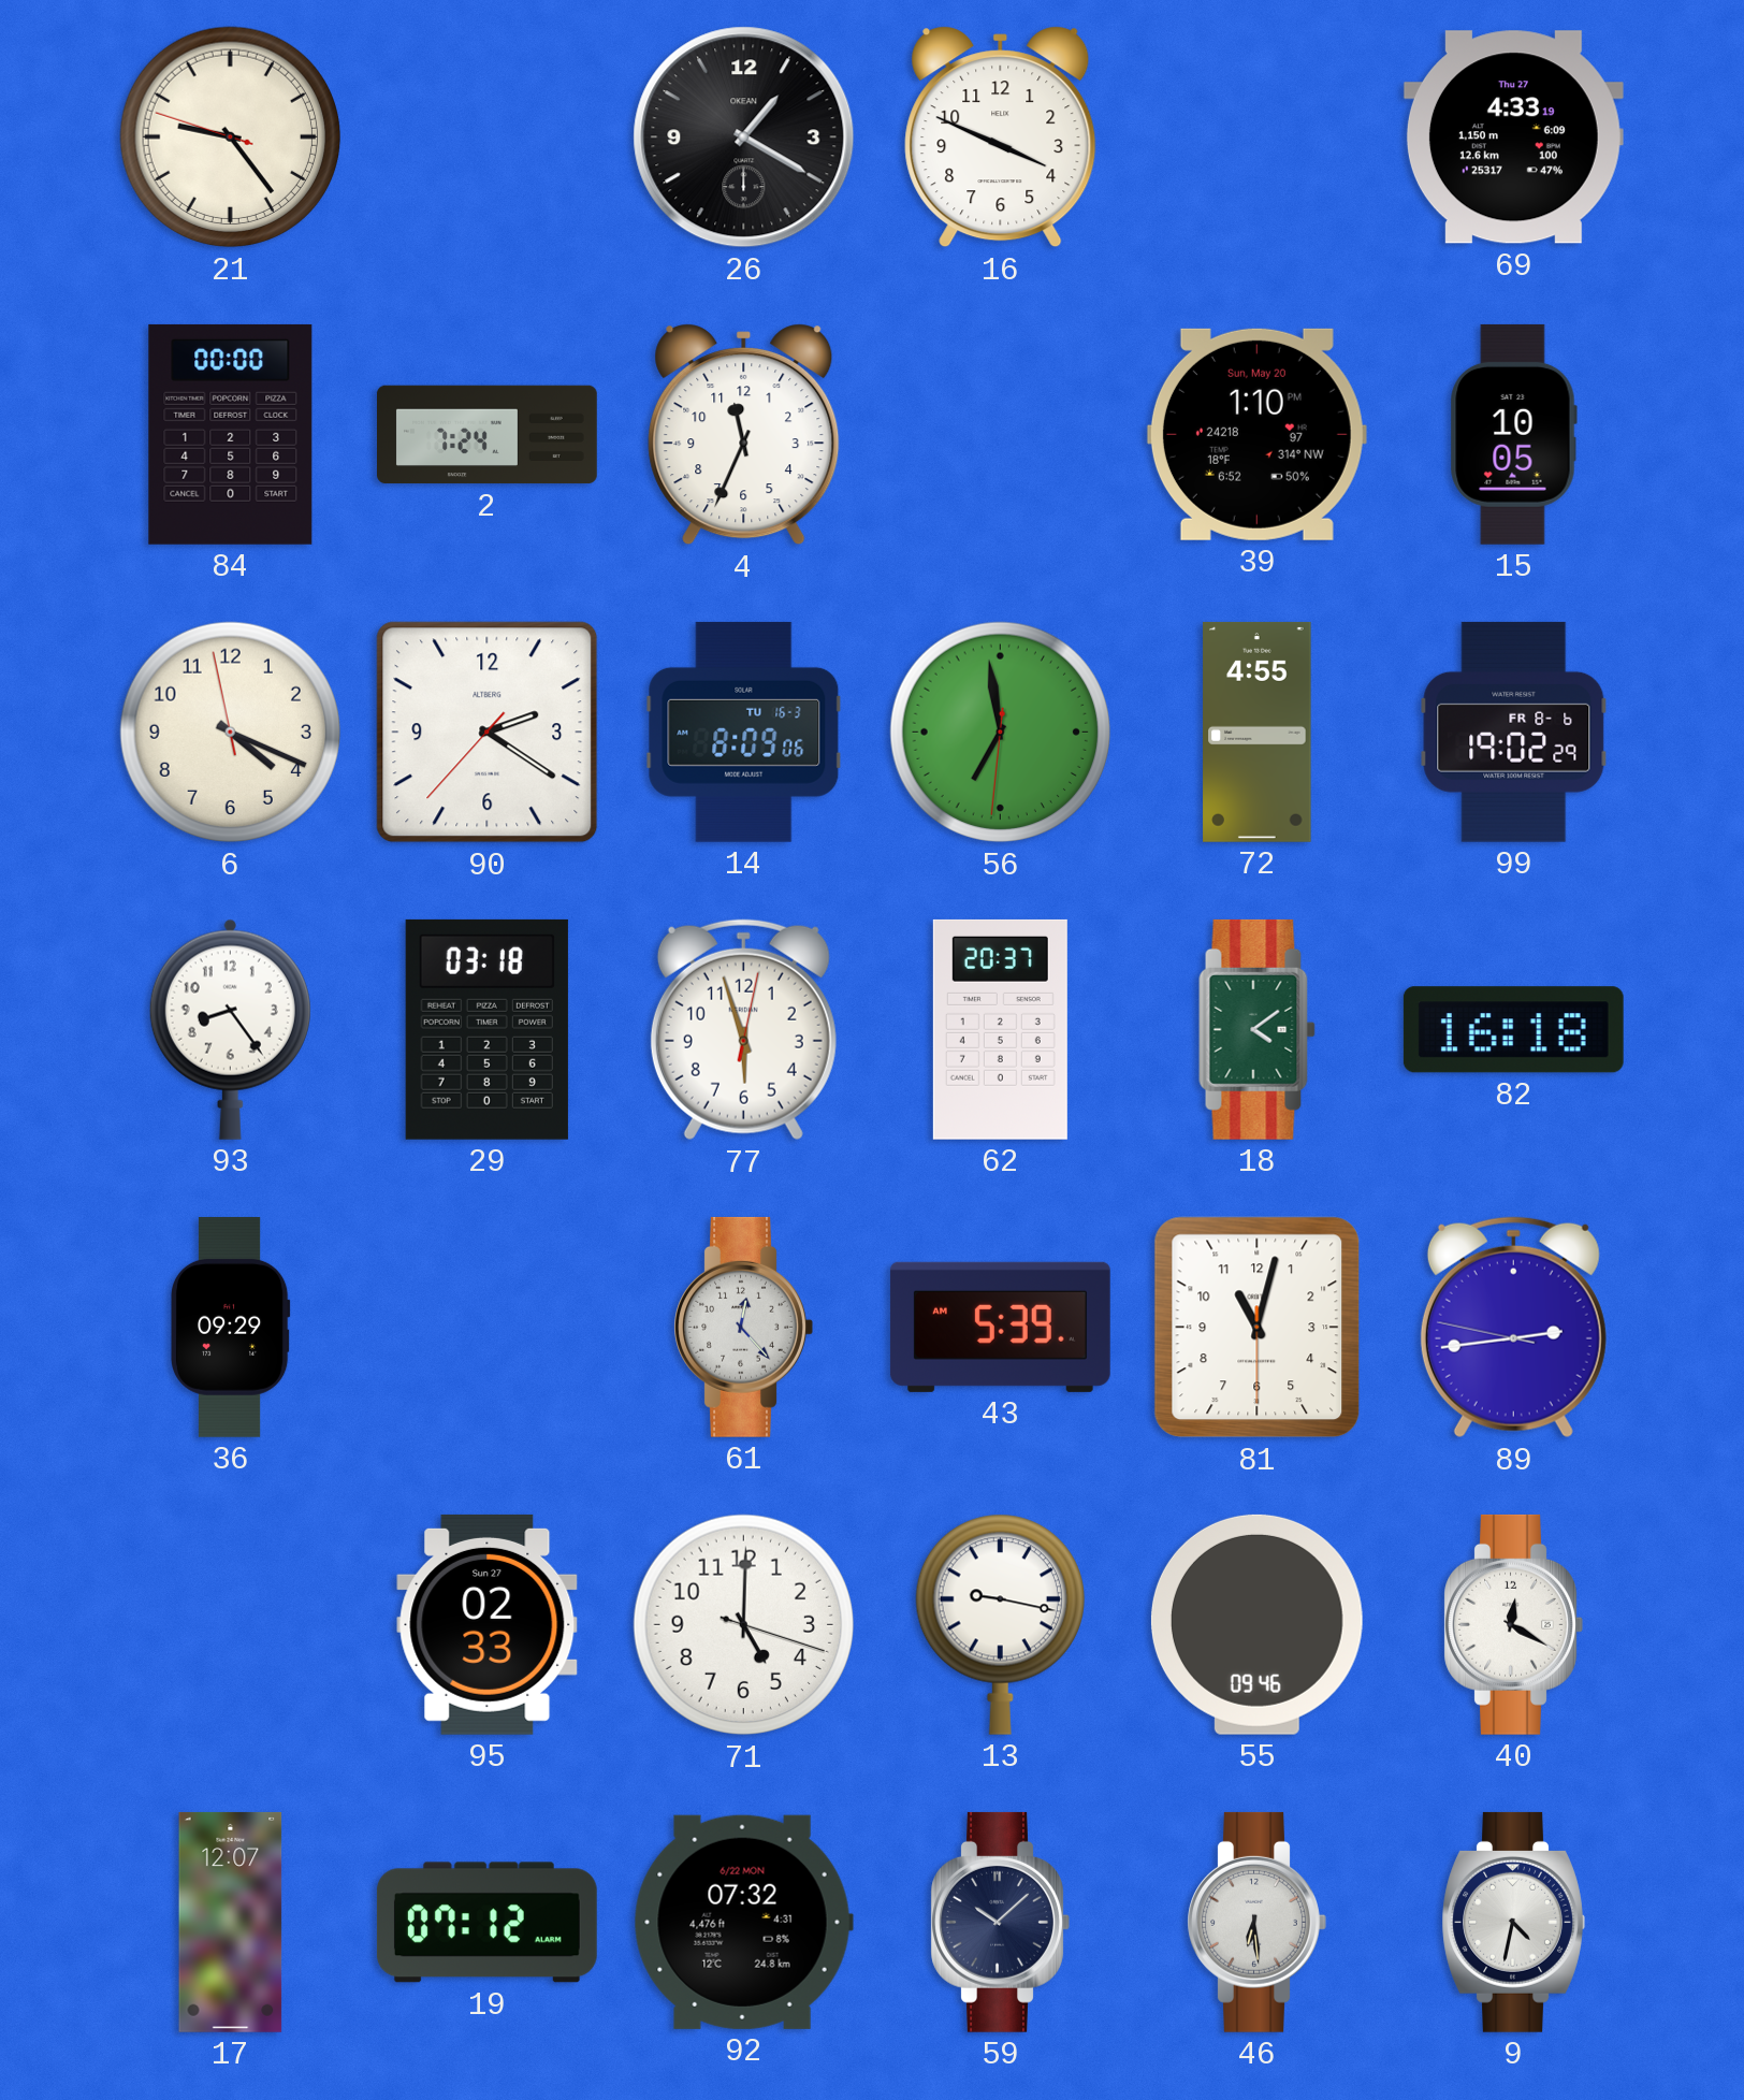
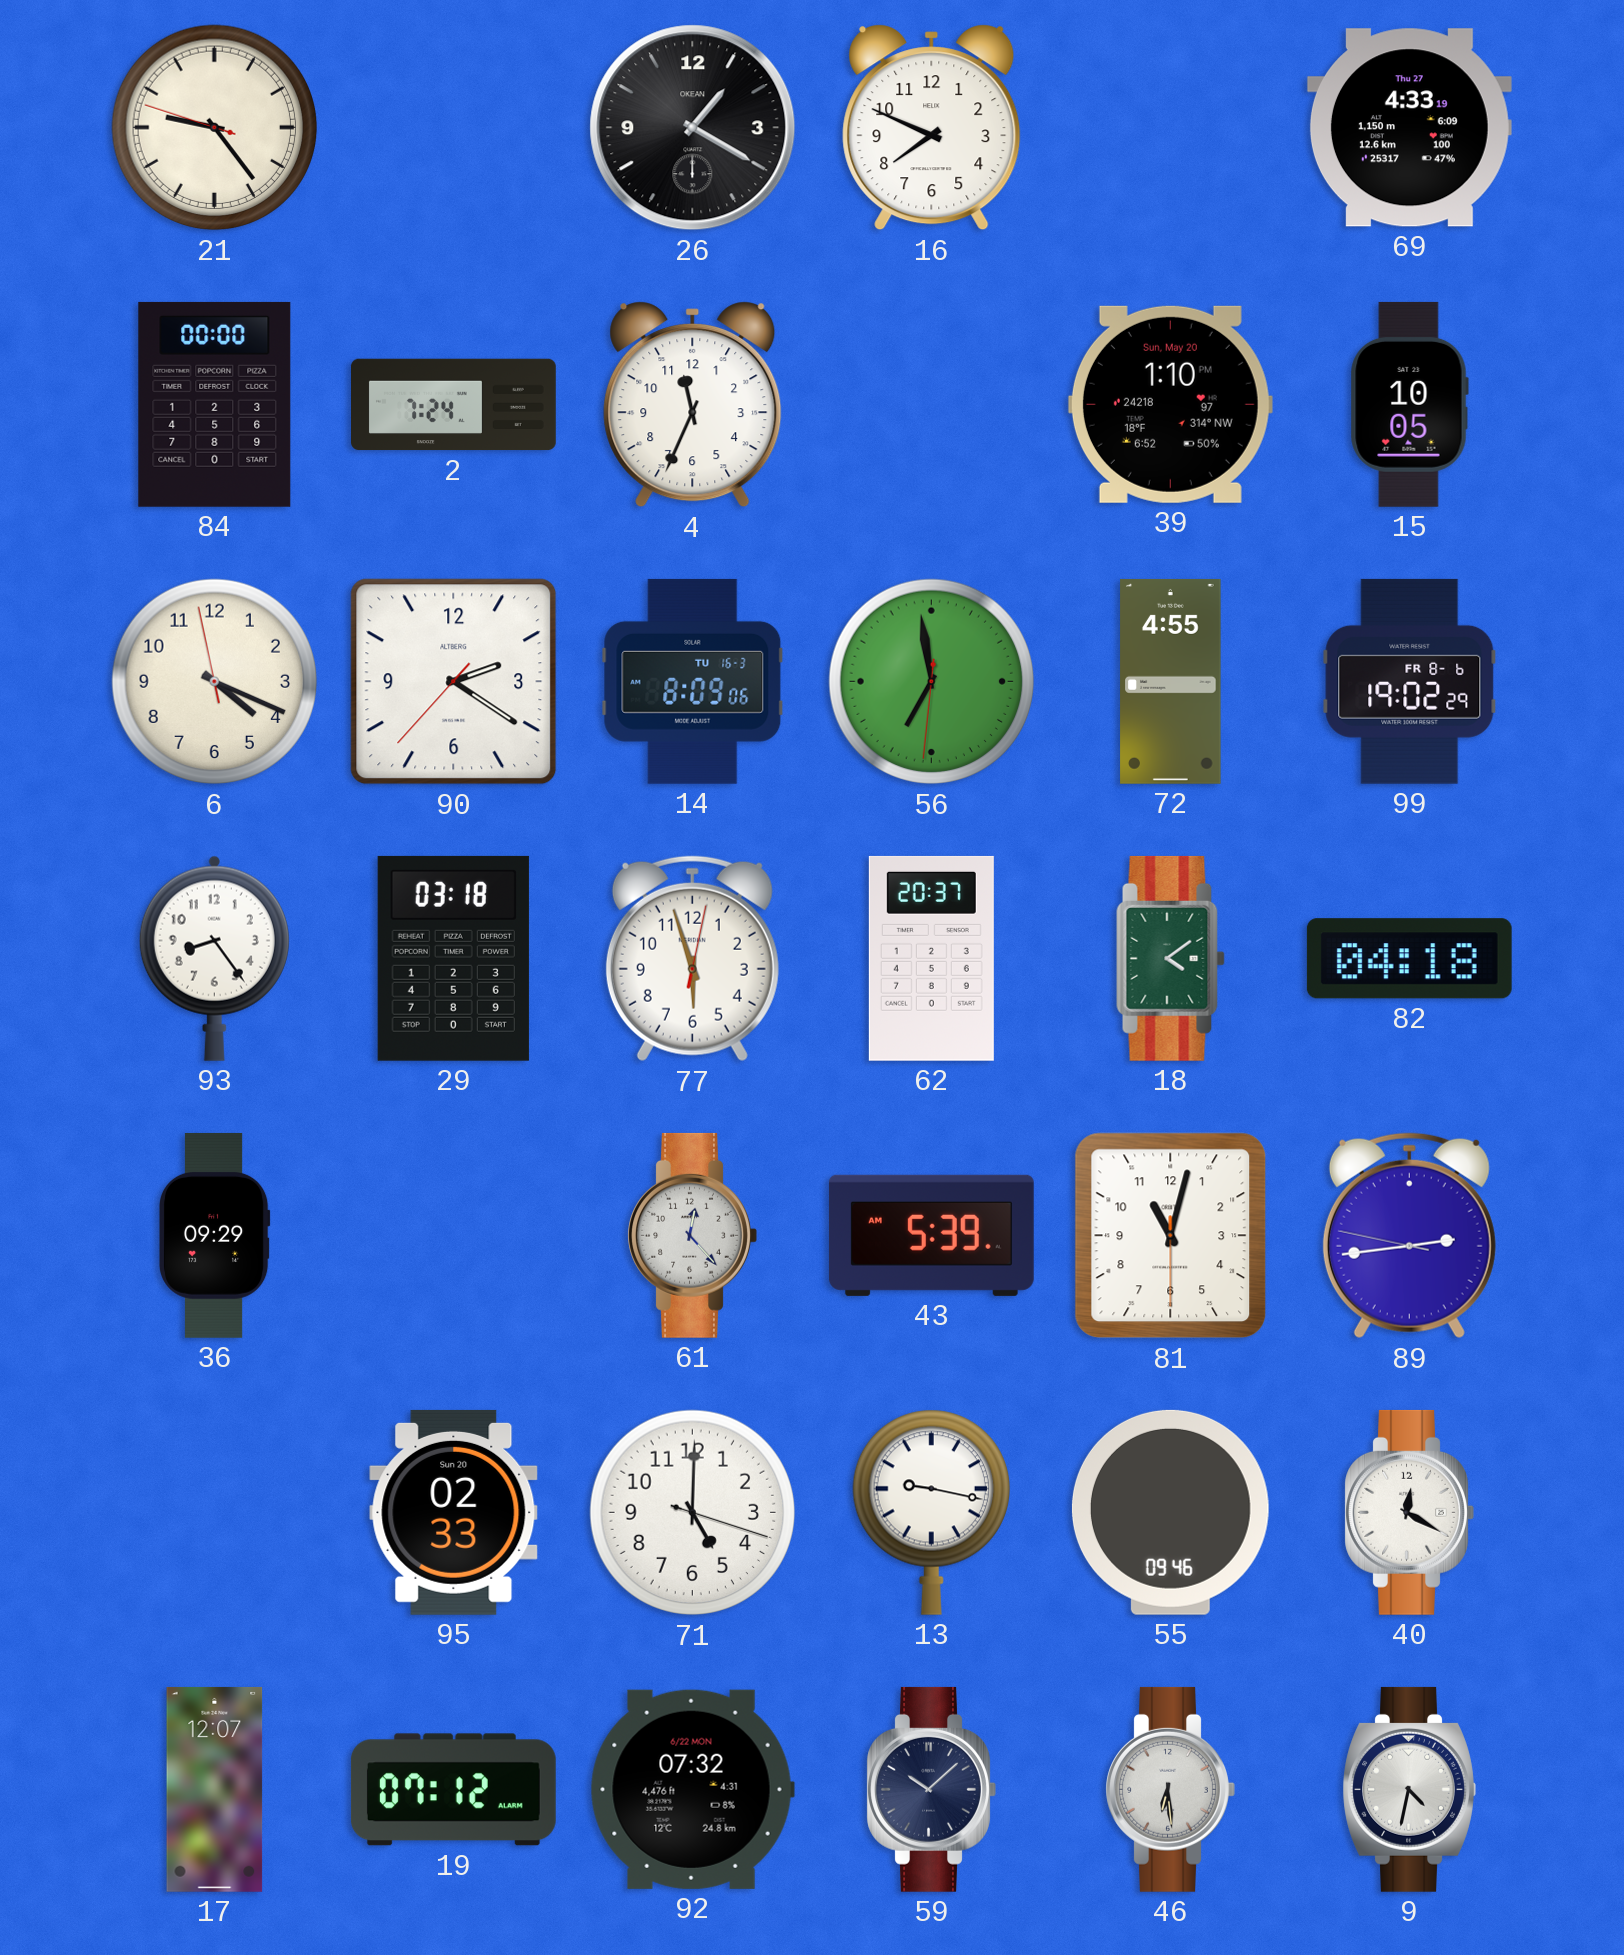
16: 3:49 -> 7:49 (932, 128)
82: 16:18 -> 04:18 (1409, 959)
95 date: Sun 27 -> Sun 20 (454, 1512)
